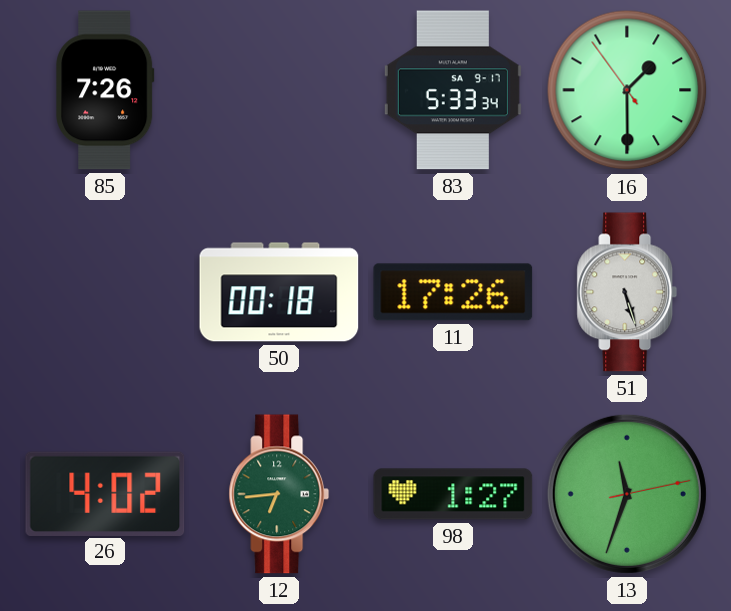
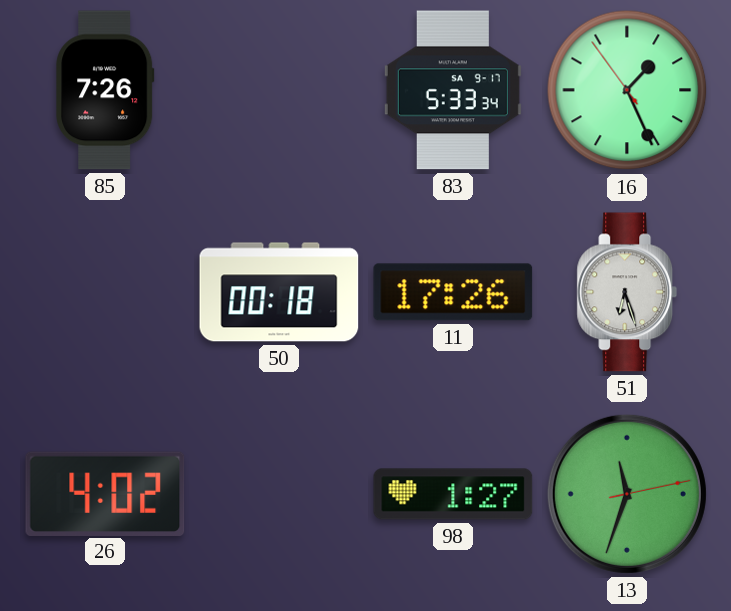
16: 1:29 -> 1:25 (627, 90)
51: 5:27 -> 6:27 (627, 292)
12: 6:44 -> none (279, 494)
